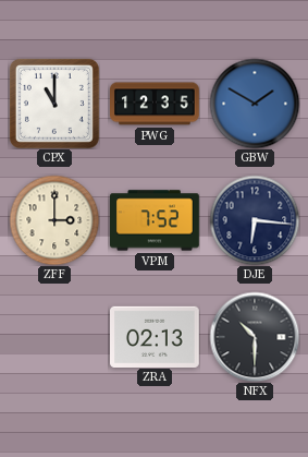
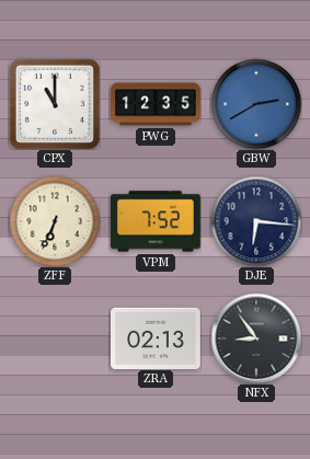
GBW: 1:50 -> 2:40 (256, 104)
ZFF: 3:00 -> 6:34 (55, 221)
NFX: 10:30 -> 8:54 (256, 338)
